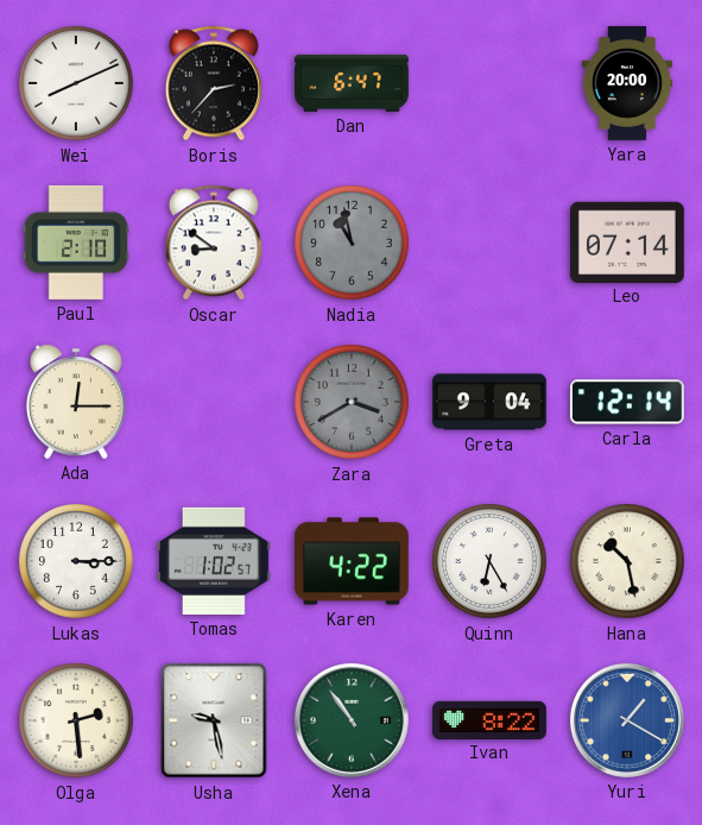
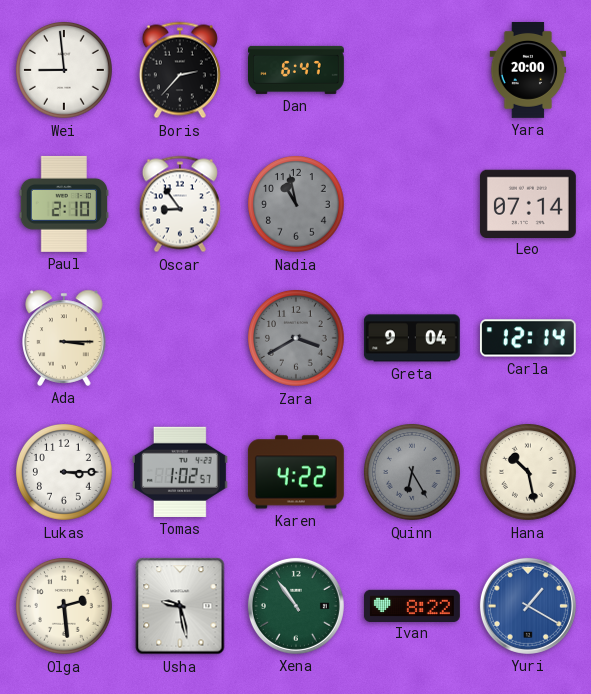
Wei: 8:11 -> 8:59 (65, 71)
Oscar: 8:51 -> 8:54 (180, 204)
Ada: 12:15 -> 3:15 (64, 338)
Quinn dial: white -> grey (413, 473)
